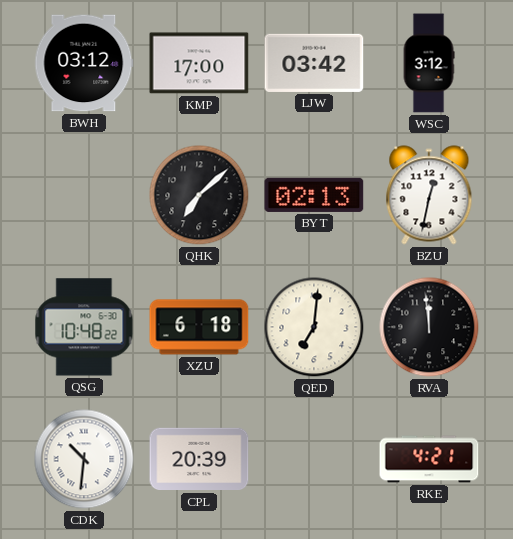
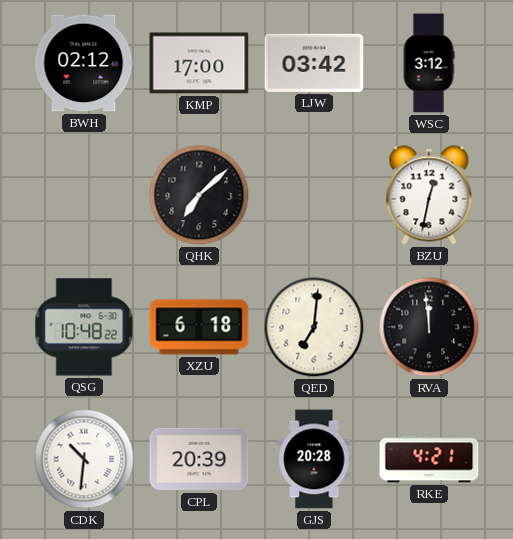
BWH: 03:12 -> 02:12 (84, 63)
BYT: 02:13 -> none (314, 195)
GJS: none -> 20:28 (314, 459)
